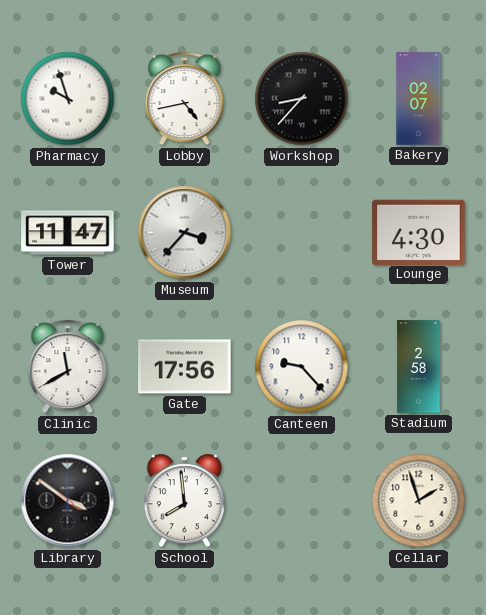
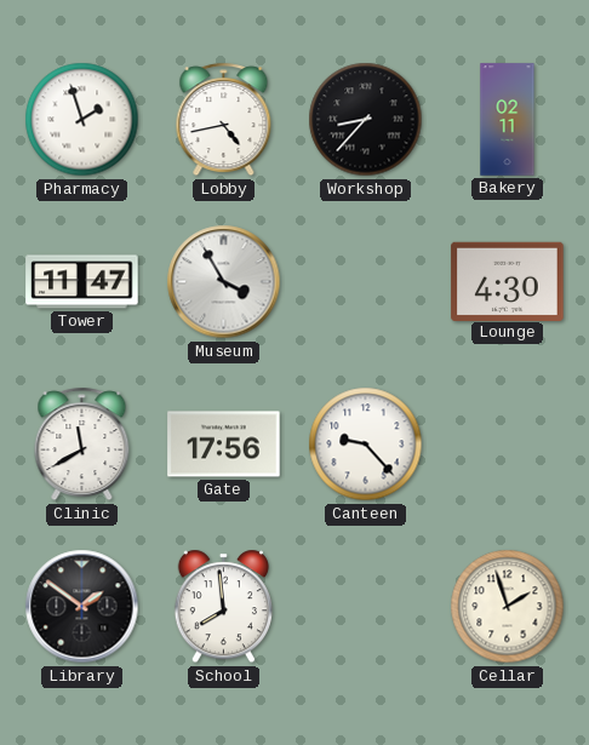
Pharmacy: 9:57 -> 1:57 (82, 120)
Bakery: 02:07 -> 02:11 (508, 120)
Museum: 3:37 -> 3:55 (224, 282)
Stadium: 2:58 -> none (419, 367)
Library: 3:51 -> 1:51 (82, 607)
